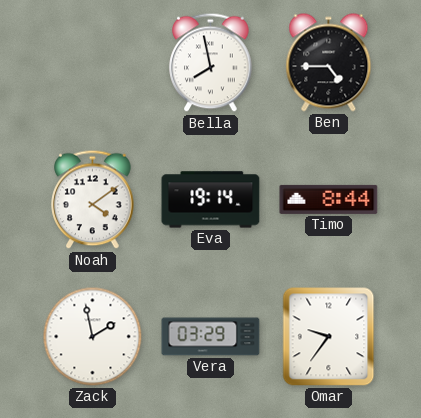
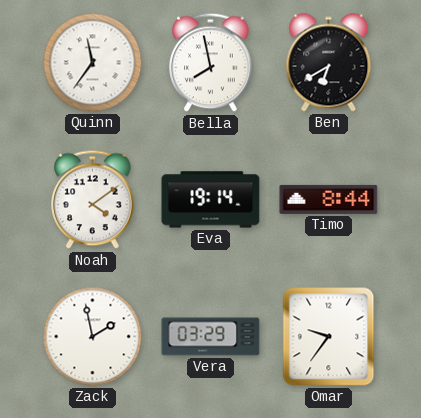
Quinn: none -> 11:36 (93, 63)
Ben: 4:45 -> 6:40 (329, 63)
